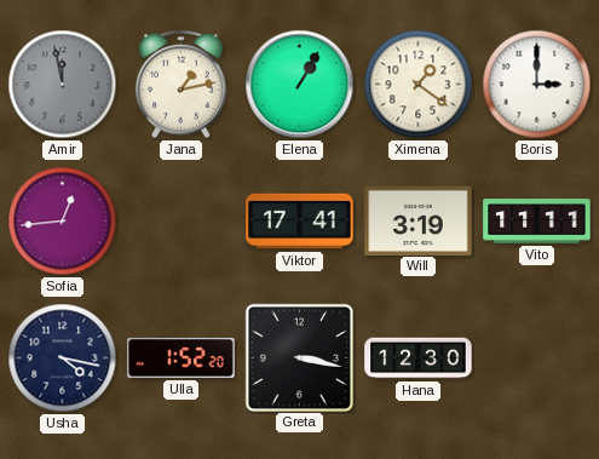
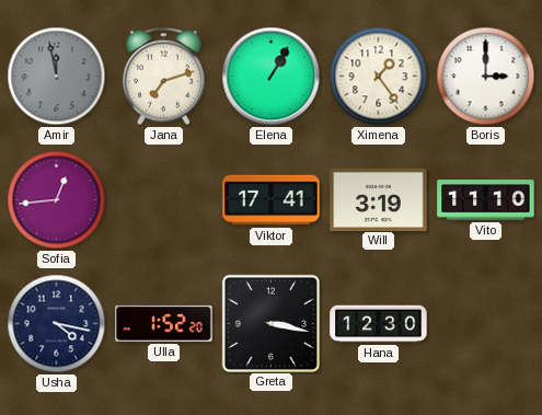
Jana: 1:13 -> 7:12 (163, 77)
Ximena: 1:21 -> 1:24 (379, 77)
Vito: 11:11 -> 11:10 (486, 200)
